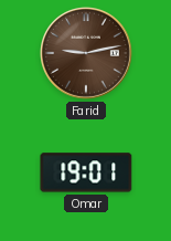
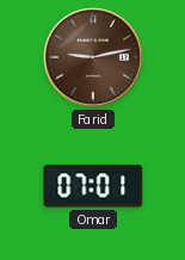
Omar: 19:01 -> 07:01 (93, 186)
